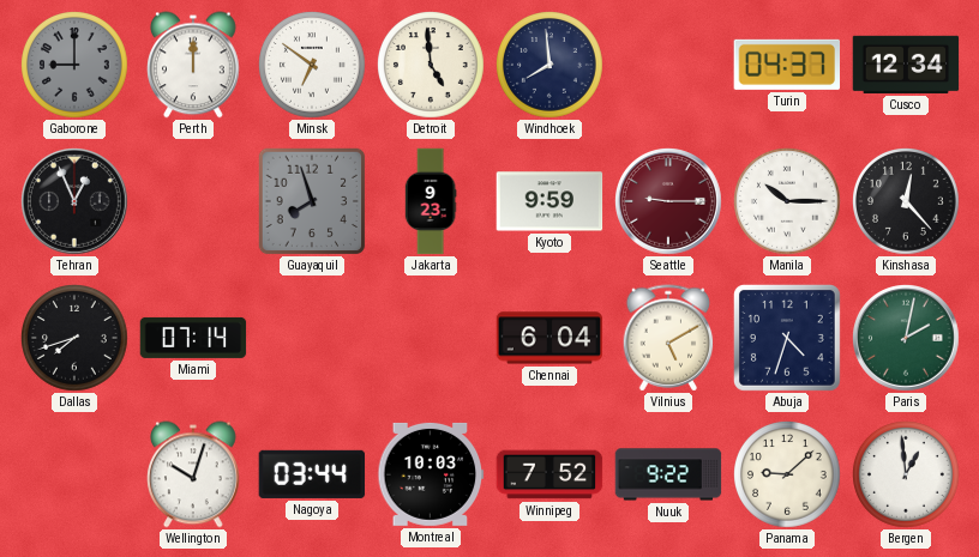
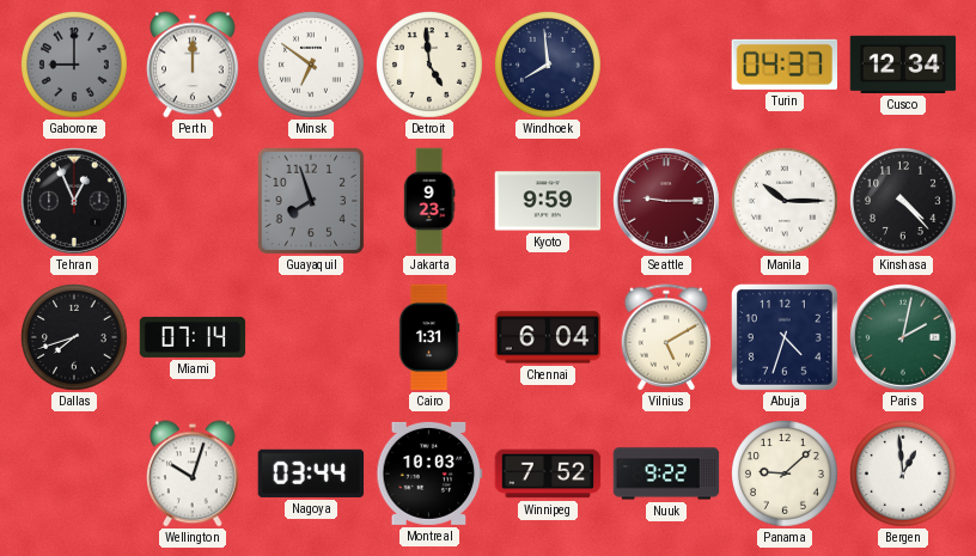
Kinshasa: 12:23 -> 4:23 (904, 202)
Cairo: none -> 1:31 (429, 337)
